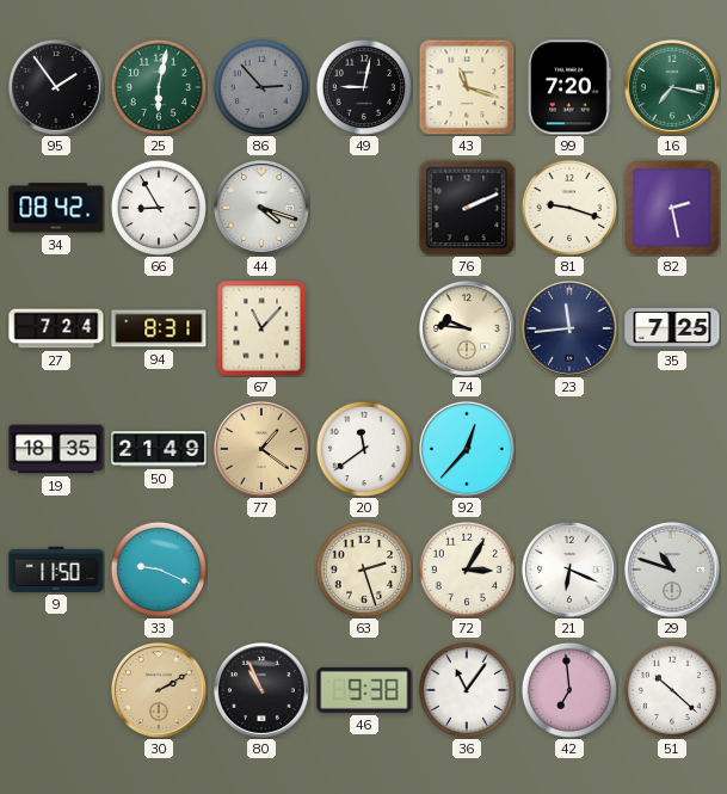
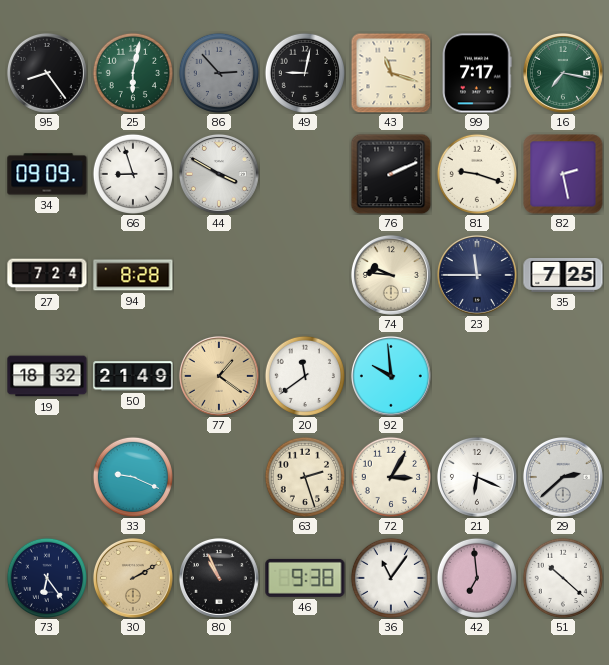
95: 1:54 -> 8:24 (47, 73)
99: 7:20 -> 7:17 (477, 73)
34: 08:42 -> 09:09 (47, 174)
66: 8:55 -> 8:57 (133, 174)
44: 4:18 -> 3:50 (219, 174)
94: 8:31 -> 8:28 (133, 275)
67: 11:07 -> none (261, 328)
23: 11:44 -> 11:45 (477, 275)
19: 18:35 -> 18:32 (47, 376)
92: 12:37 -> 9:59 (391, 376)
9: 11:50 -> none (56, 570)
29: 10:48 -> 2:38 (563, 477)
73: none -> 6:24 (47, 578)
